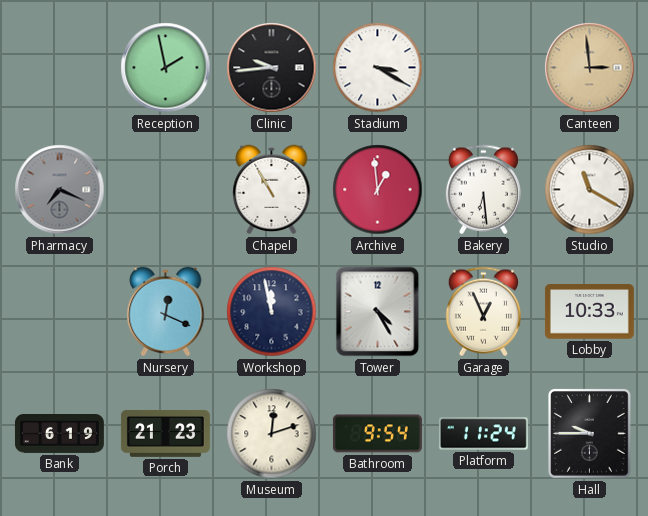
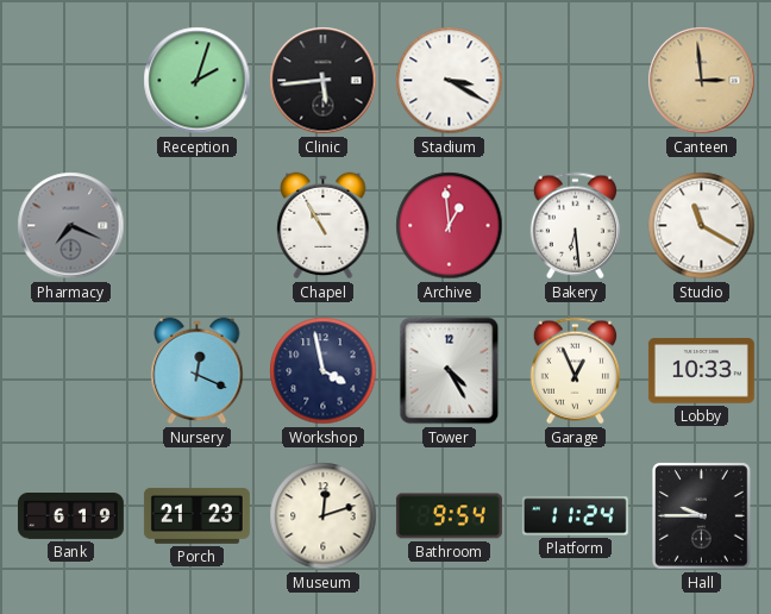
Reception: 1:58 -> 2:03 (198, 81)
Clinic: 9:44 -> 5:44 (324, 81)
Workshop: 11:58 -> 3:58 (324, 371)
